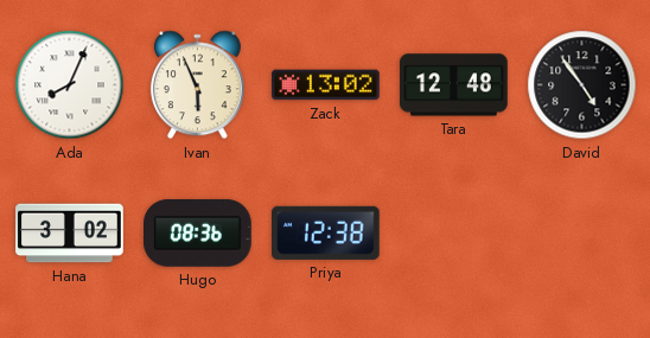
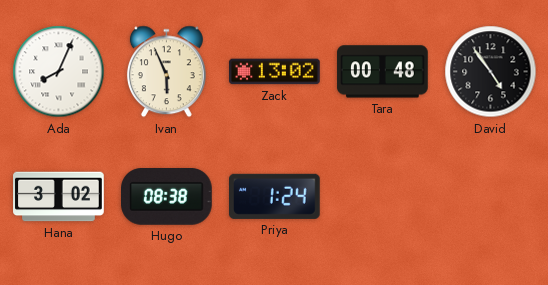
Tara: 12:48 -> 00:48 (383, 72)
Hugo: 08:36 -> 08:38 (167, 197)
Priya: 12:38 -> 1:24 (275, 196)
